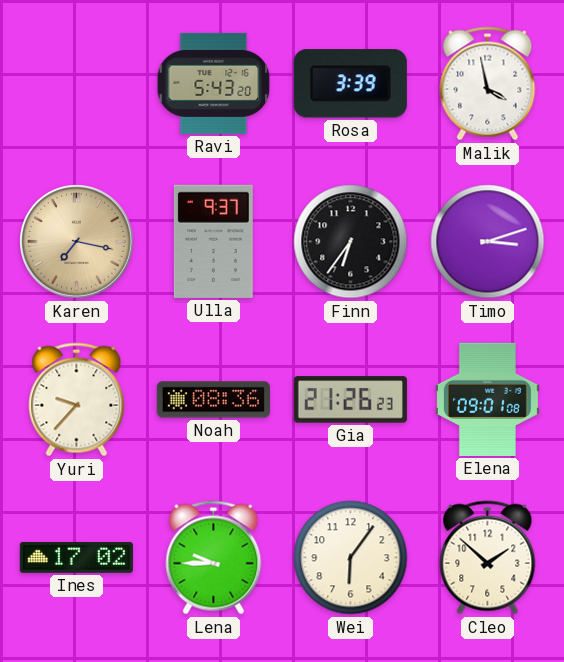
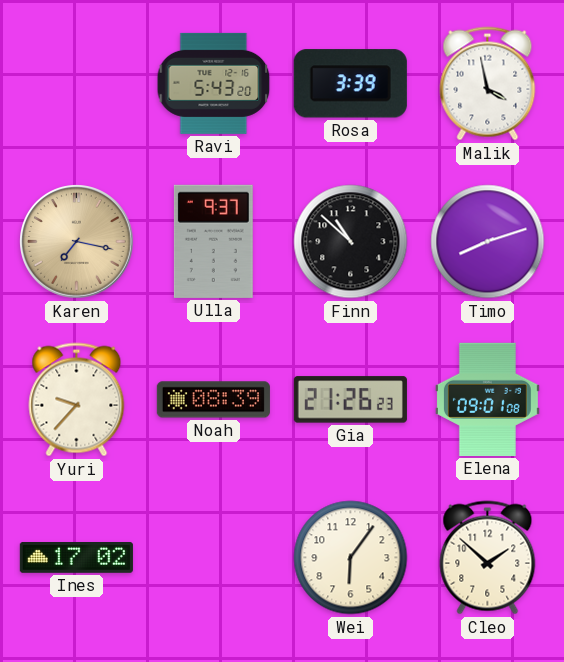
Finn: 6:36 -> 10:52 (351, 242)
Timo: 3:12 -> 8:12 (488, 242)
Noah: 08:36 -> 08:39 (213, 400)
Lena: 9:45 -> none (214, 558)
